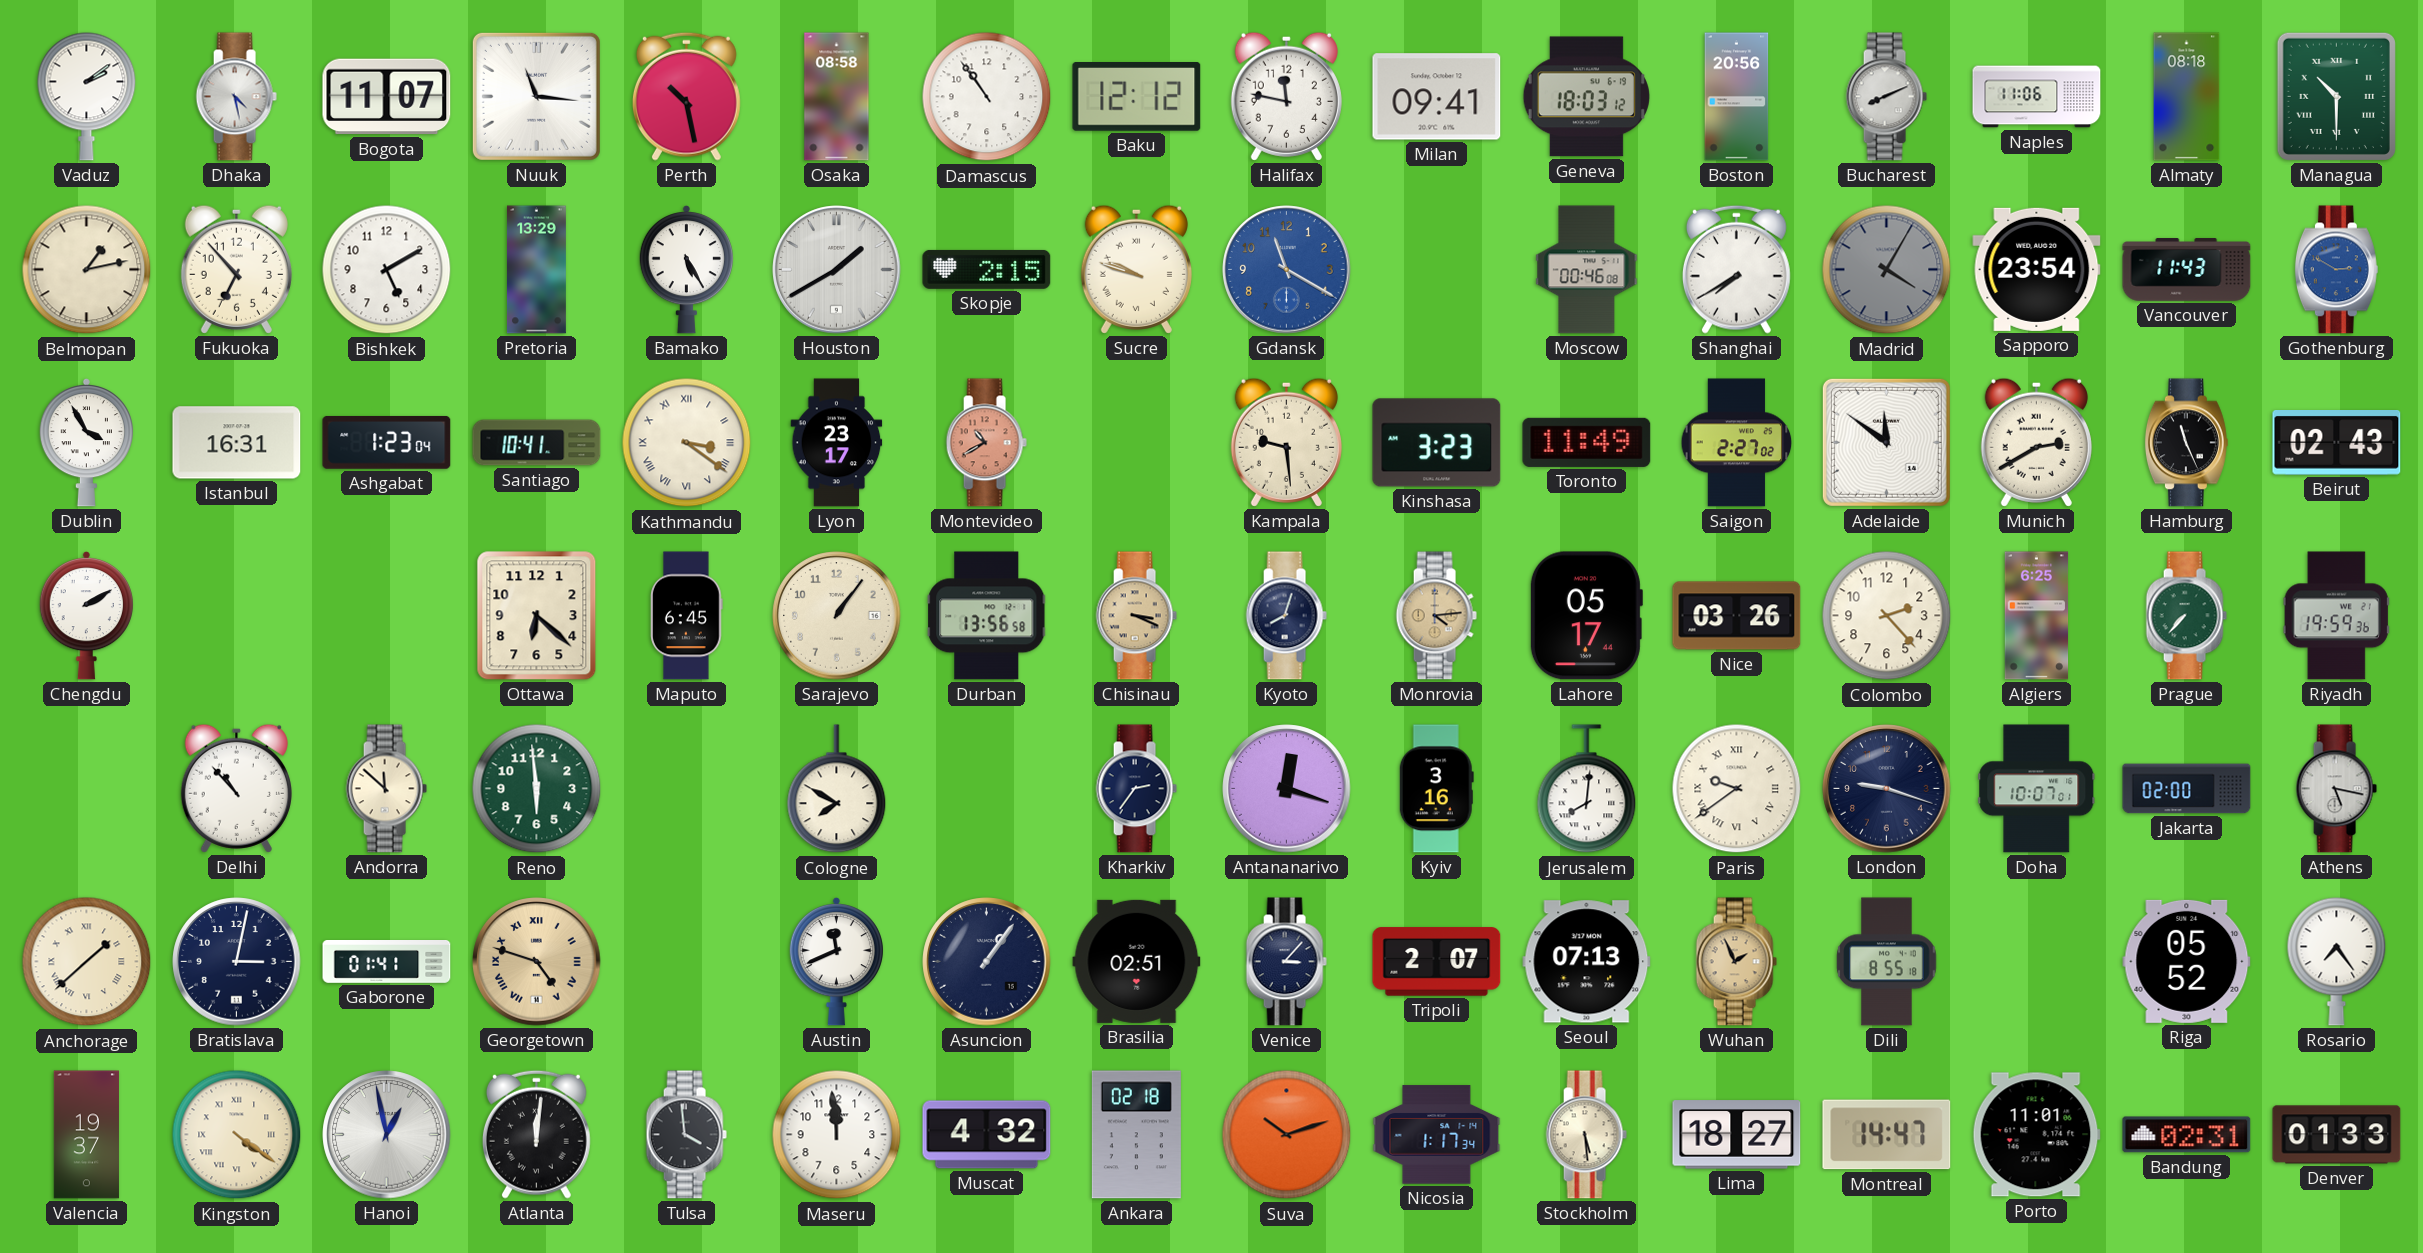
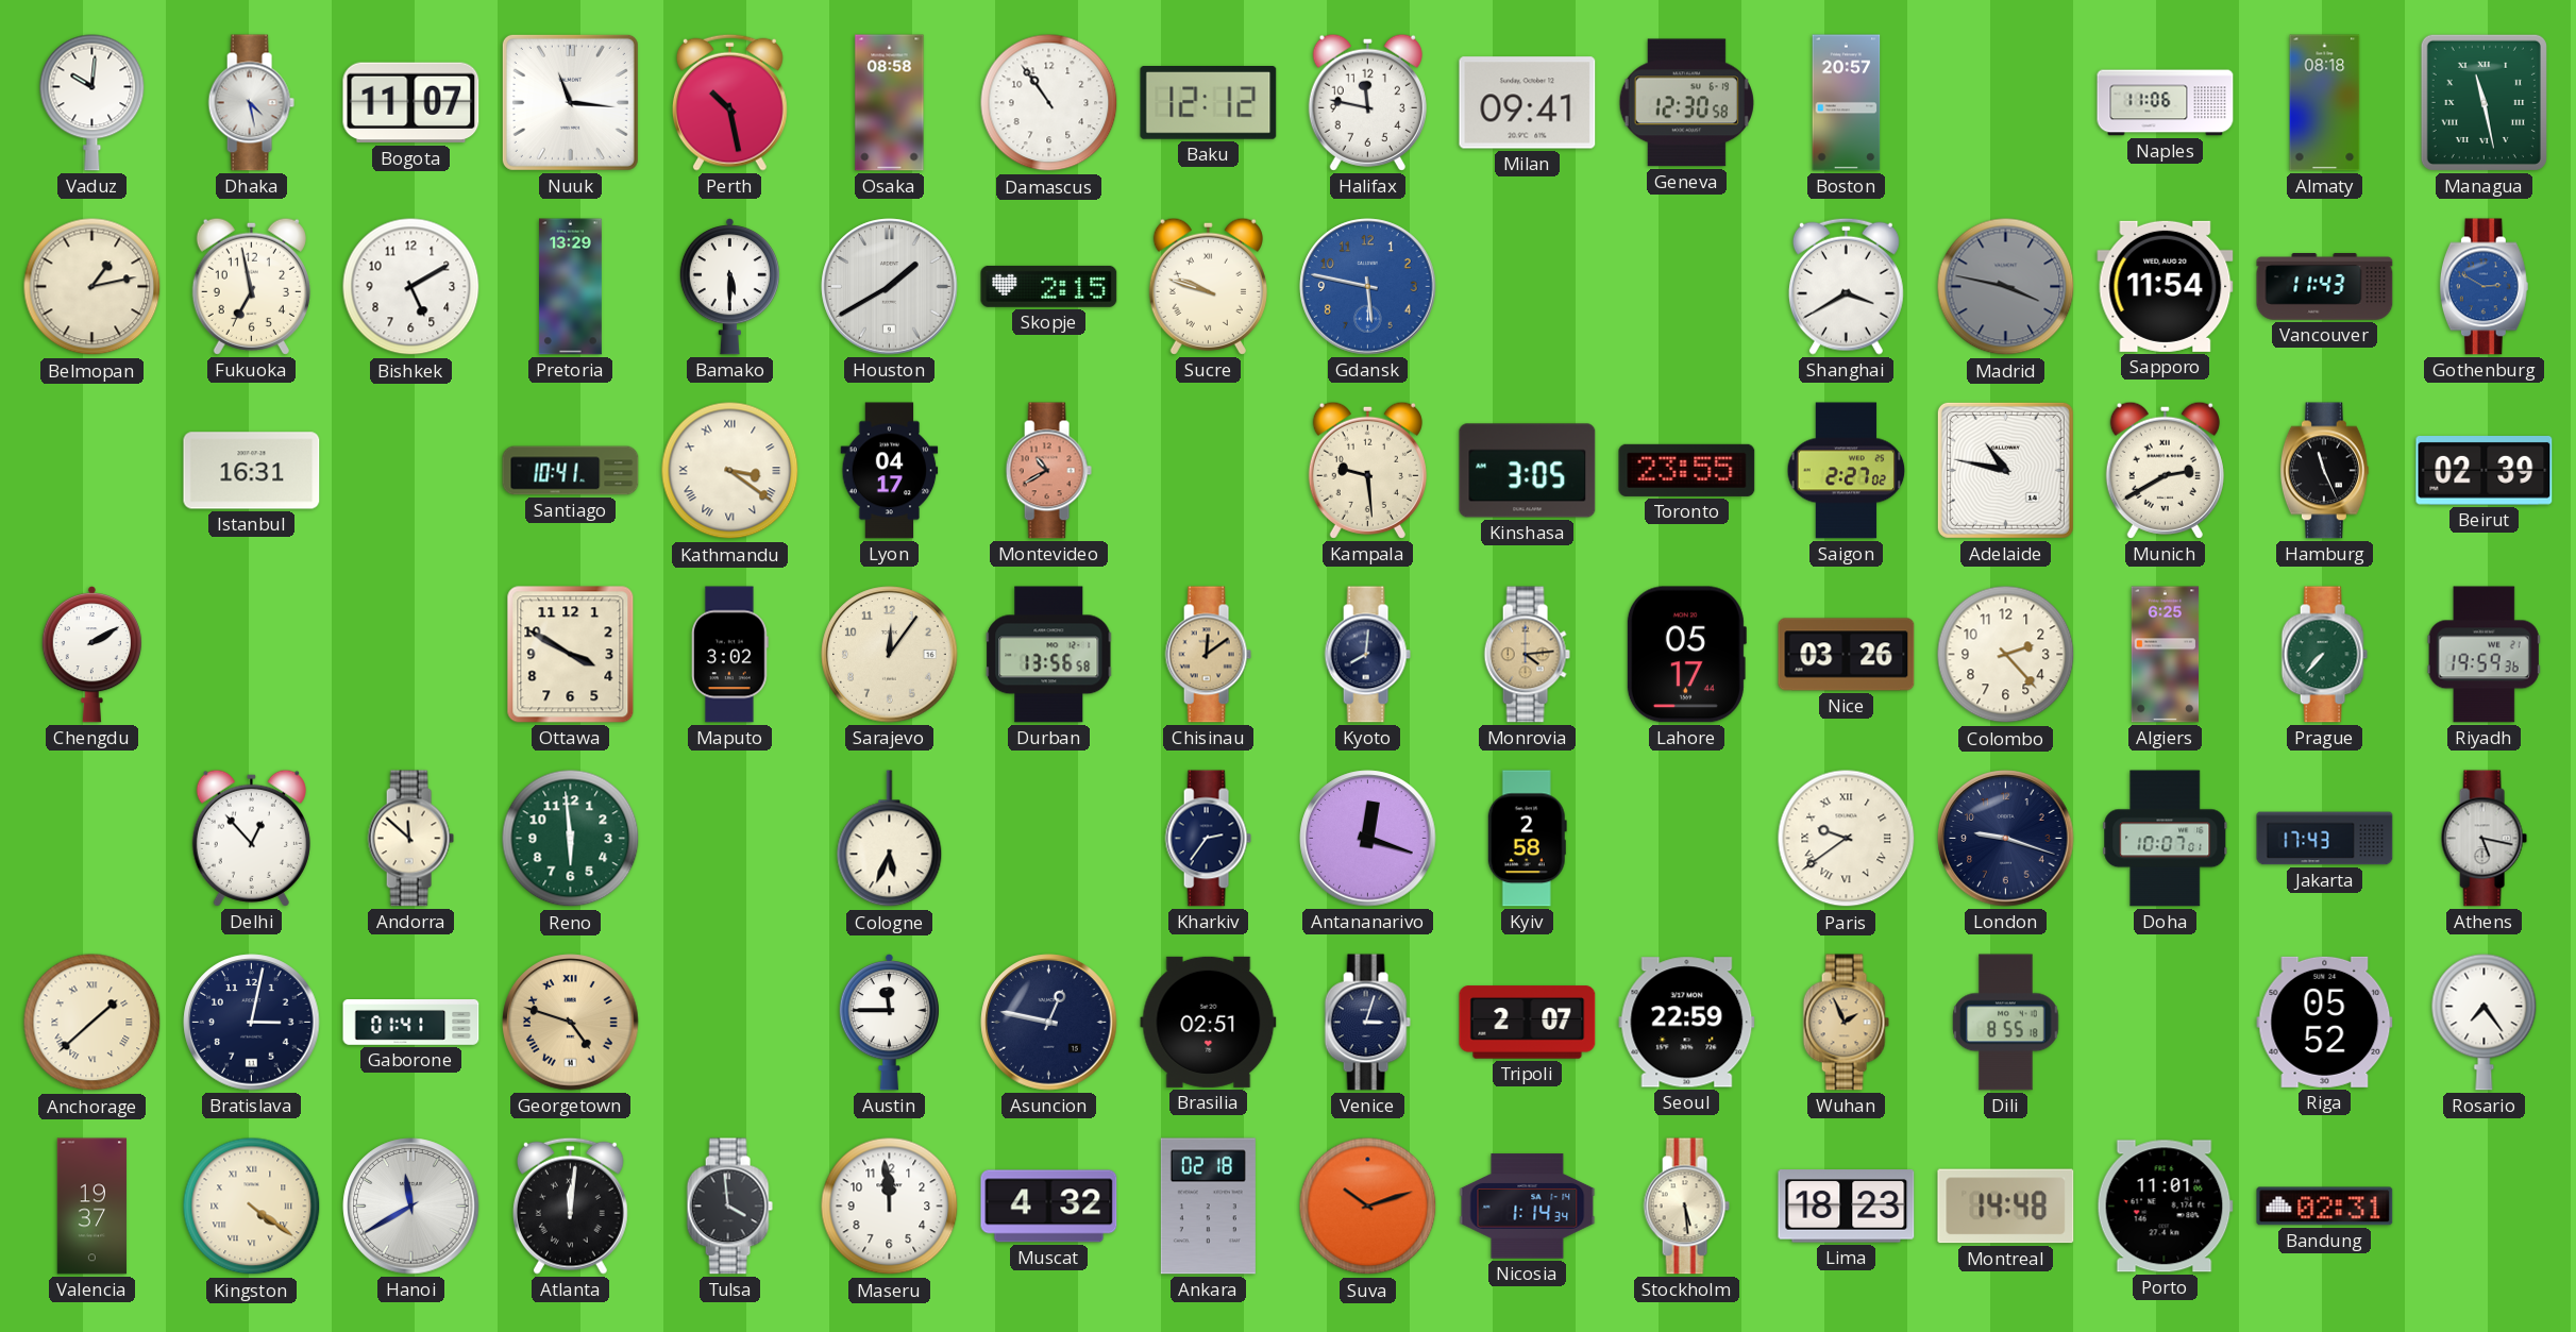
Vaduz: 2:09 -> 10:01 (92, 102)
Geneva: 18:03 -> 12:30 (1686, 103)
Boston: 20:56 -> 20:57 (1847, 103)
Bucharest: 8:11 -> none (1886, 97)
Managua: 10:30 -> 11:28 (2484, 102)
Fukuoka: 6:53 -> 6:58 (251, 286)
Bamako: 5:25 -> 5:30 (729, 286)
Gdansk: 11:20 -> 5:47 (1368, 287)
Moscow: 00:46 -> none (1587, 270)
Shanghai: 7:40 -> 3:40 (1846, 286)
Madrid: 4:05 -> 3:47 (2006, 287)
Sapporo: 23:54 -> 11:54 (2166, 286)
Dublin: 3:55 -> none (86, 442)
Ashgabat: 1:23 -> none (387, 443)
Lyon: 23:17 -> 04:17 (890, 471)
Kinshasa: 3:23 -> 3:05 (1528, 471)
Toronto: 11:49 -> 23:55 (1687, 470)
Adelaide: 11:51 -> 10:47 (2005, 470)
Beirut: 02:43 -> 02:39 (2485, 471)
Ottawa: 6:22 -> 3:50 (571, 655)
Maputo: 6:45 -> 3:02 (730, 655)
Sarajevo: 1:06 -> 12:06 (890, 655)
Chisinau: 3:19 -> 12:09 (1208, 655)
Kyoto: 8:03 -> 8:01 (1367, 655)
Delhi: 10:53 -> 12:53 (251, 838)
Cologne: 7:50 -> 5:34 (890, 839)
Kyiv: 3:16 -> 2:58 (1527, 839)
Jerusalem: 8:01 -> none (1587, 789)
Jakarta: 02:00 -> 17:43 (2325, 839)
Austin: 11:41 -> 11:45 (889, 1022)
Asuncion: 1:06 -> 12:47 (1049, 1023)
Venice: 3:07 -> 3:03 (1367, 1023)
Seoul: 07:13 -> 22:59 (1687, 1023)
Hanoi: 12:58 -> 11:40 (411, 1207)
Nicosia: 1:17 -> 1:14 (1528, 1207)
Lima: 18:27 -> 18:23 (1847, 1207)
Montreal: 14:47 -> 14:48 (2006, 1207)
Denver: 01:33 -> none (2337, 1135)
